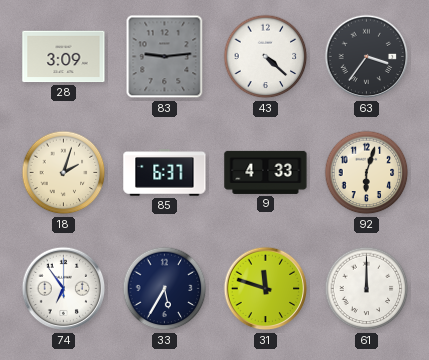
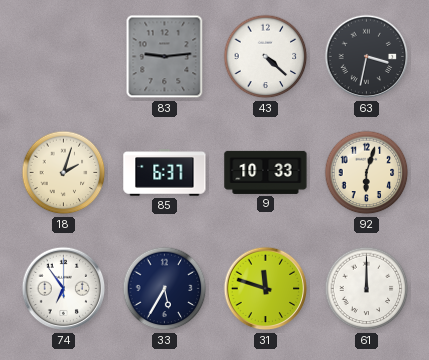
28: 3:09 -> none (64, 57)
63: 3:36 -> 3:32 (367, 57)
9: 4:33 -> 10:33 (266, 172)
